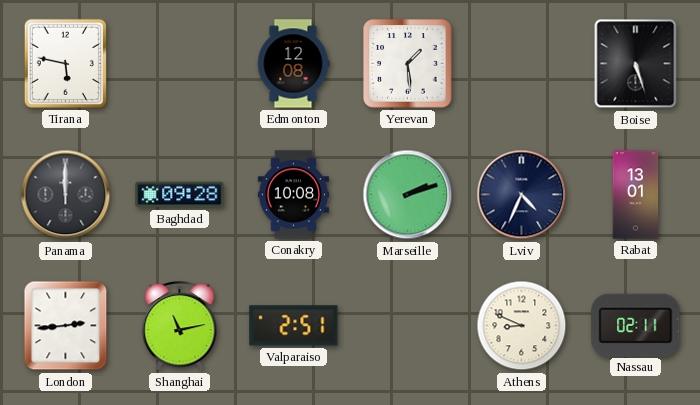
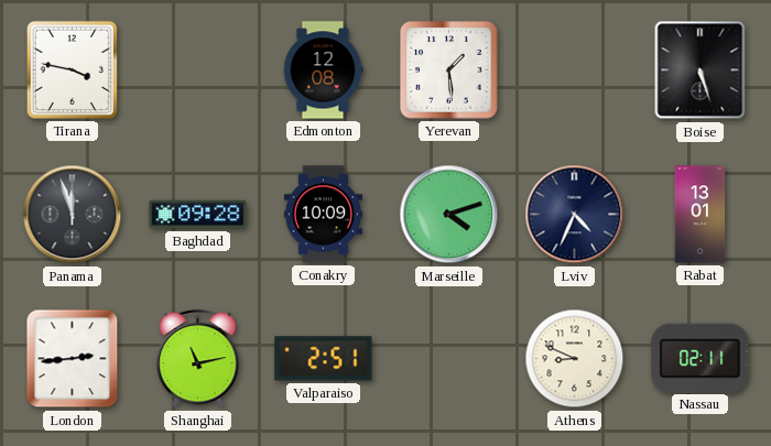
Tirana: 5:47 -> 3:47 (72, 69)
Panama: 12:00 -> 11:57 (73, 215)
Conakry: 10:08 -> 10:09 (323, 215)
Marseille: 2:12 -> 4:12 (449, 215)
